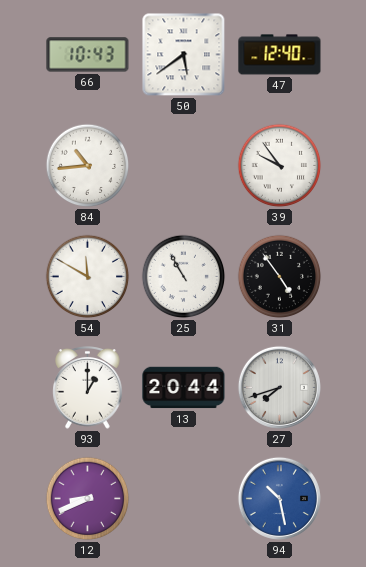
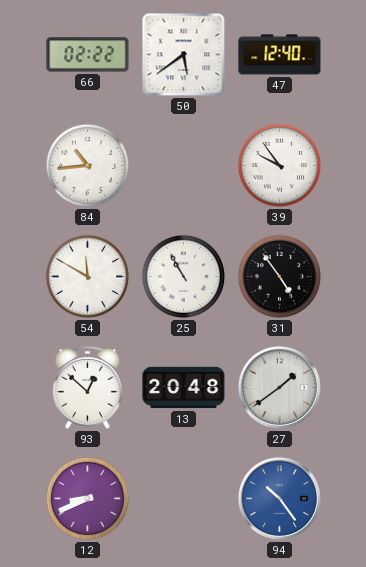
66: 10:43 -> 02:22 (88, 55)
93: 1:00 -> 12:52 (88, 388)
13: 20:44 -> 20:48 (184, 388)
27: 7:42 -> 1:39 (279, 387)
94: 10:28 -> 10:24 (279, 498)
